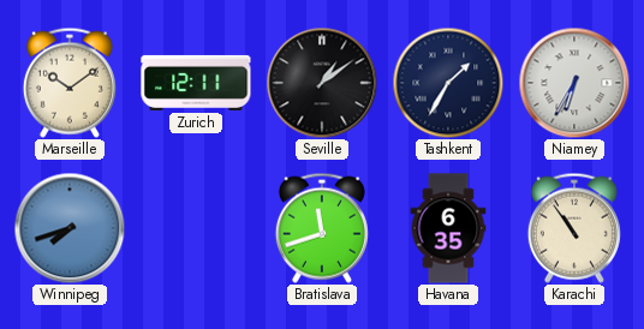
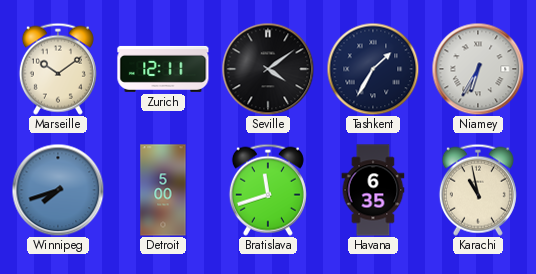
Seville: 1:09 -> 4:09 (268, 69)
Detroit: none -> 5:00 (163, 190)
Karachi: 10:54 -> 10:58 (478, 190)
